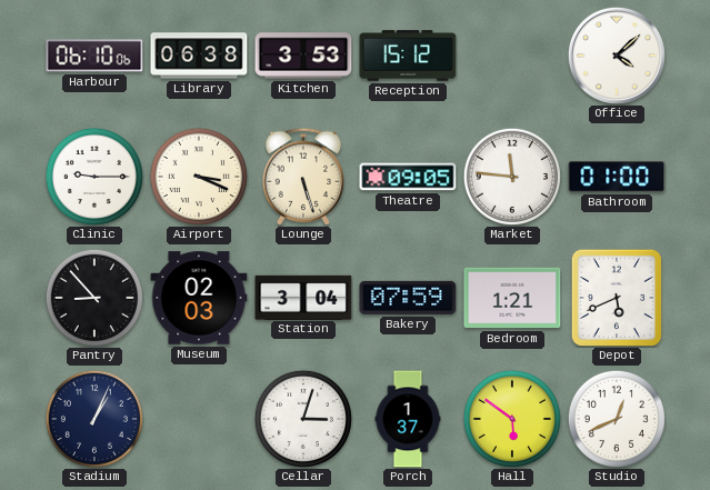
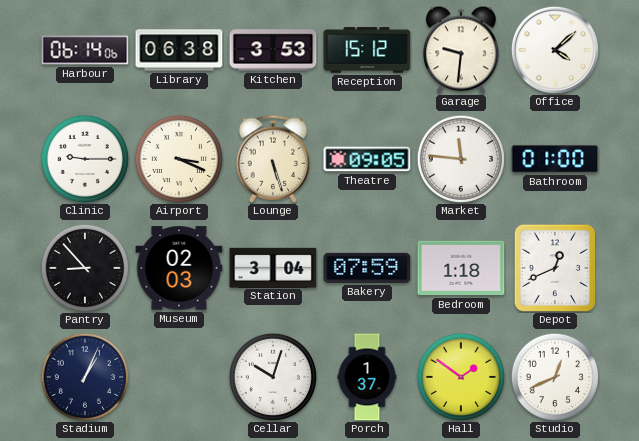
Harbour: 06:10 -> 06:14 (85, 50)
Garage: none -> 9:31 (461, 50)
Bedroom: 1:21 -> 1:18 (461, 268)
Depot: 5:41 -> 12:41 (554, 267)
Cellar: 3:03 -> 10:03 (273, 377)
Hall: 5:51 -> 1:51 (461, 377)
